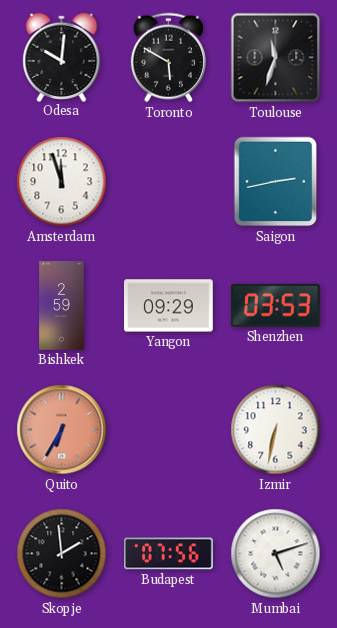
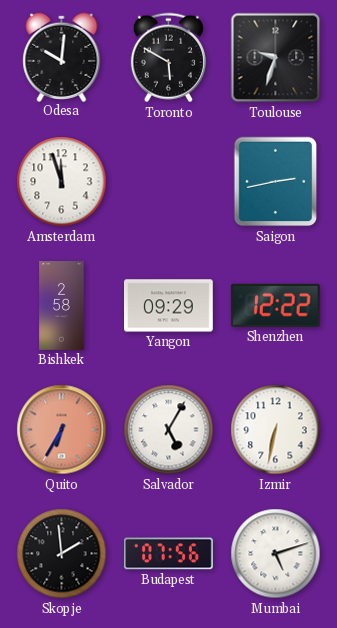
Toulouse: 11:33 -> 9:33 (276, 58)
Bishkek: 2:59 -> 2:58 (62, 306)
Shenzhen: 03:53 -> 12:22 (275, 305)
Salvador: none -> 5:05 (169, 430)
